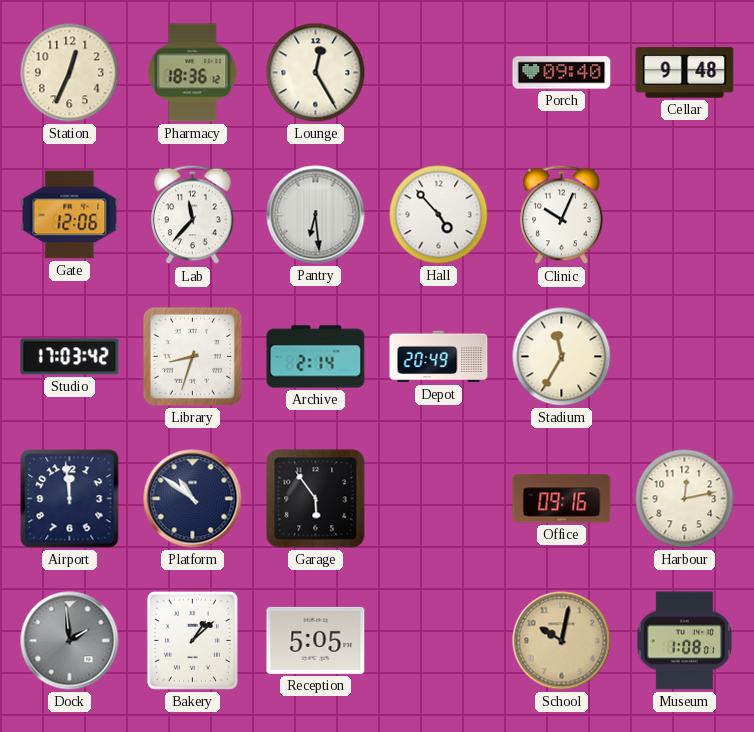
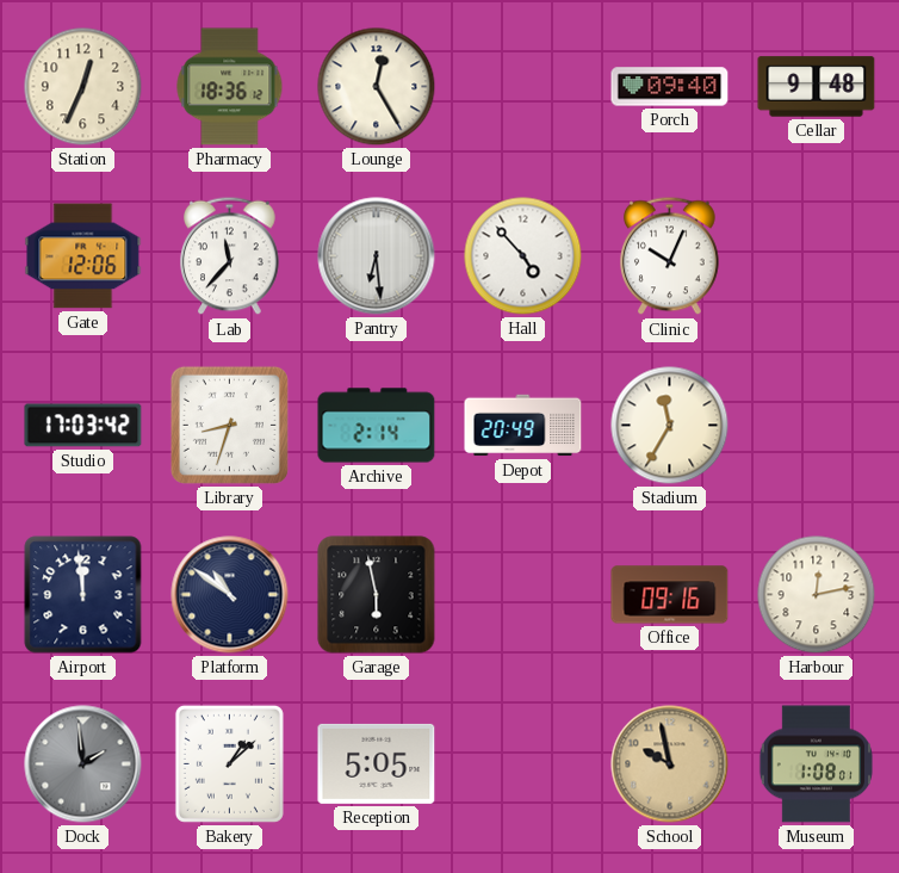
Garage: 5:54 -> 5:58 (377, 595)
School: 10:02 -> 9:58 (670, 764)
